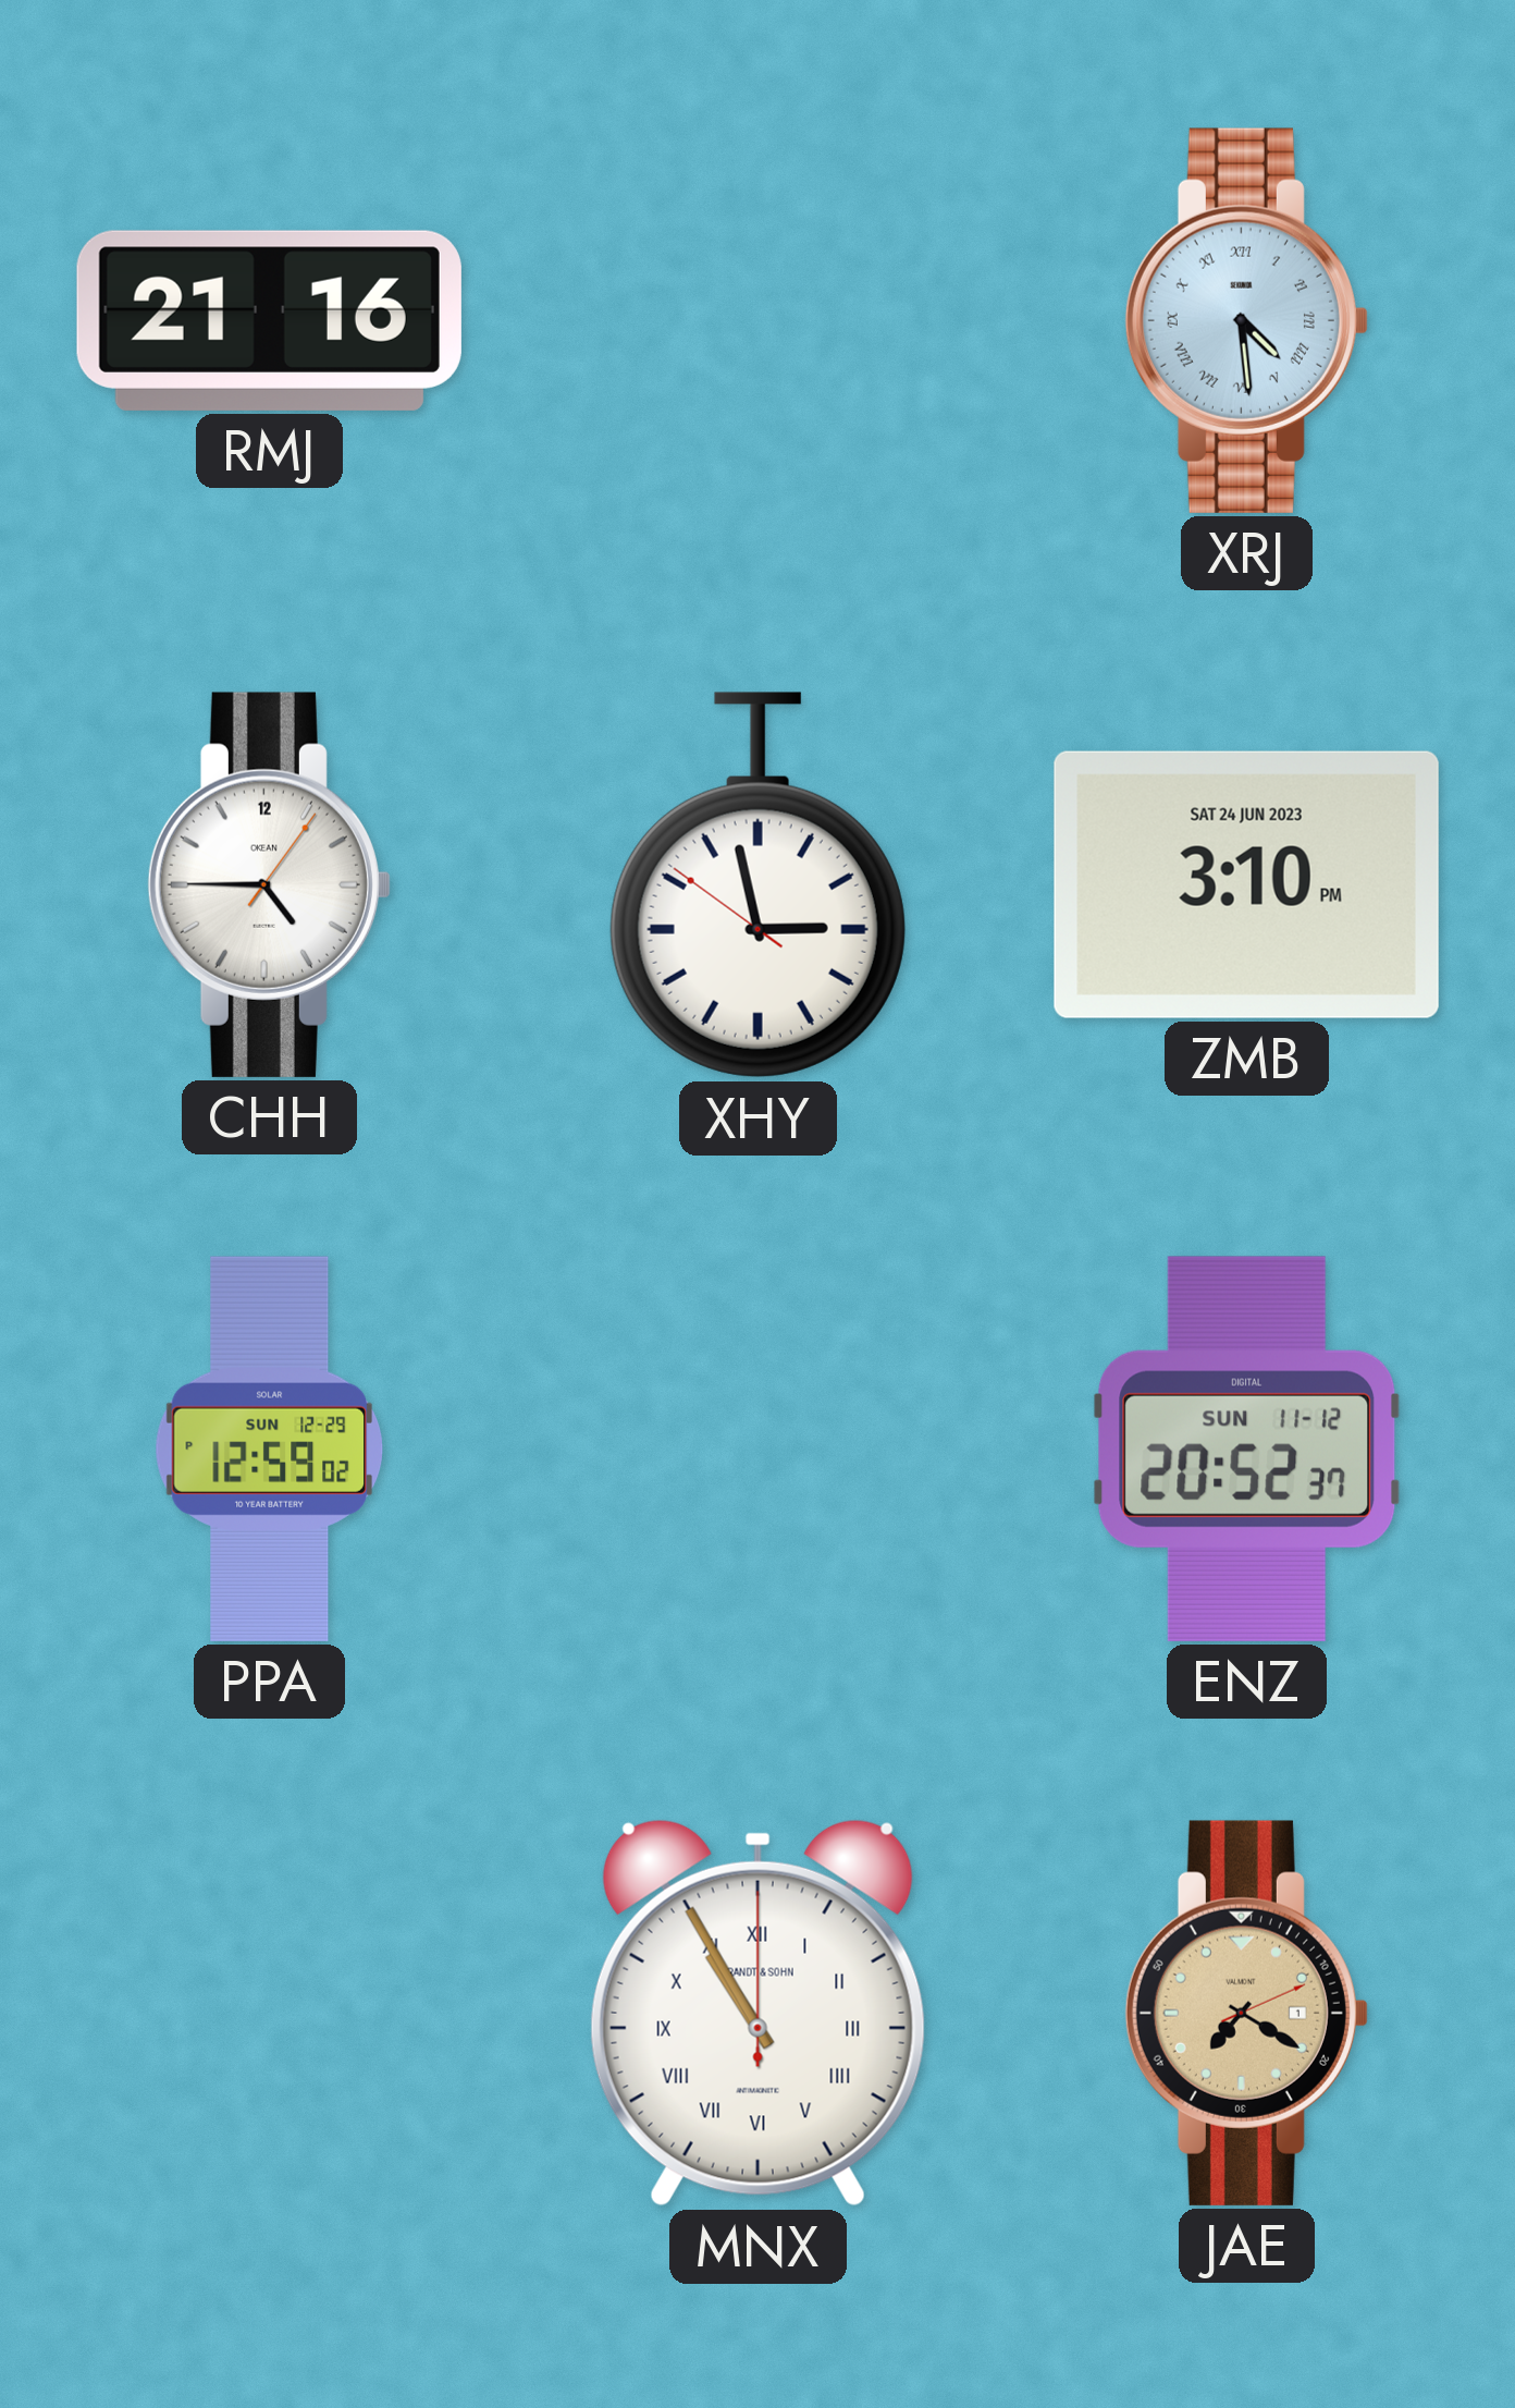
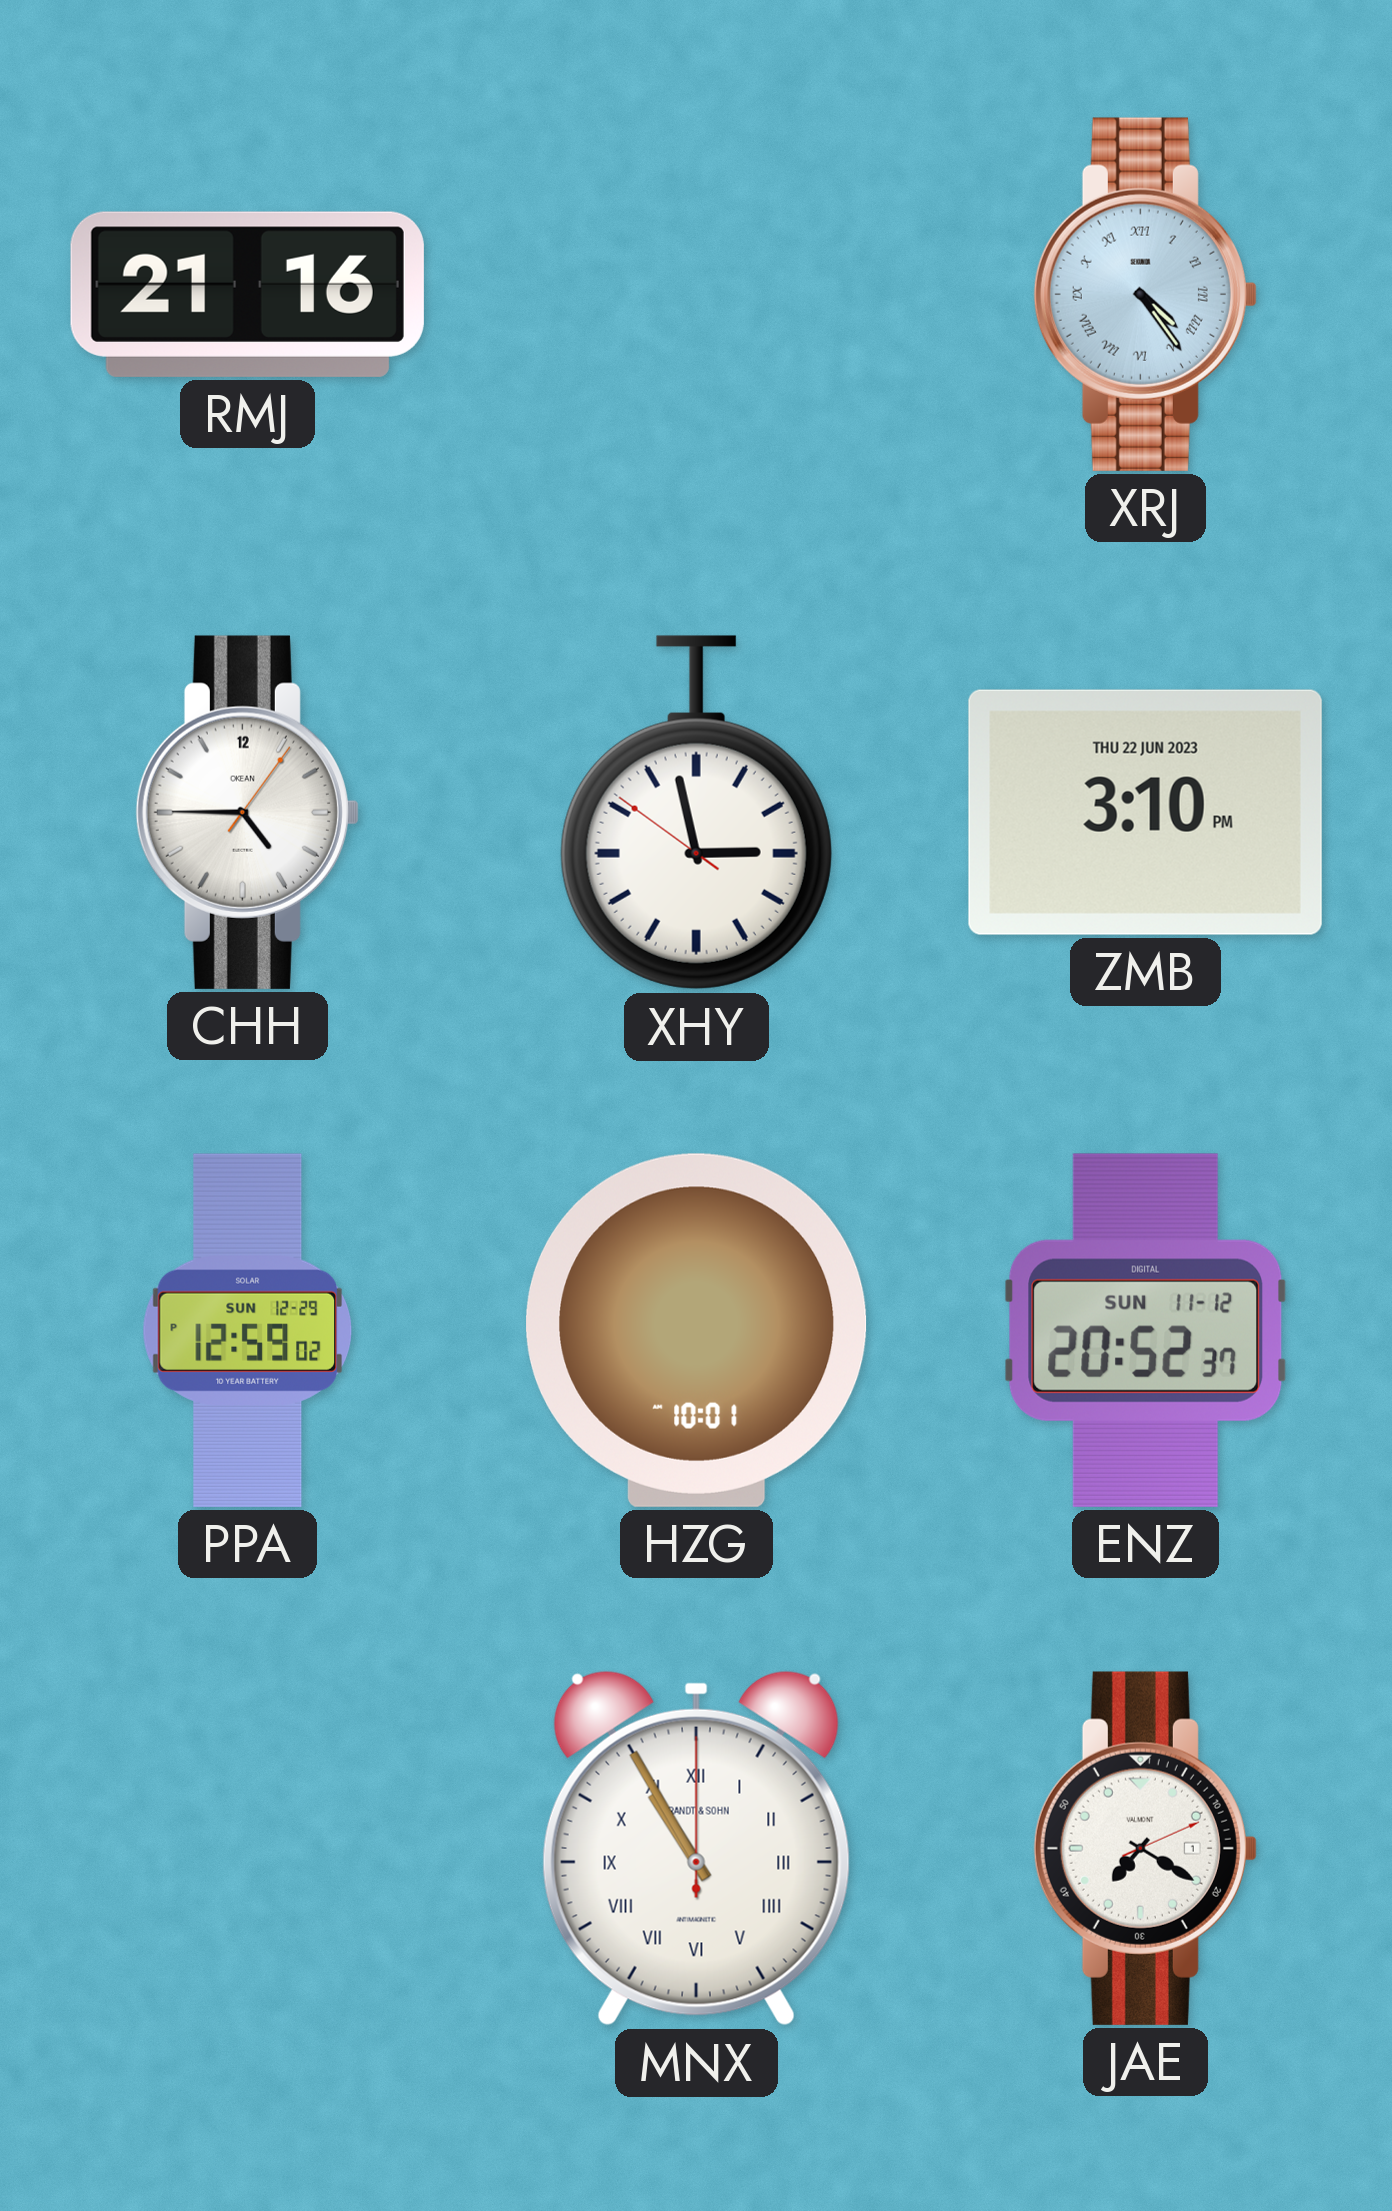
XRJ: 4:29 -> 4:24 (1145, 294)
ZMB date: SAT 24 JUN 2023 -> THU 22 JUN 2023 (1145, 812)
HZG: none -> 10:01 (697, 1330)
JAE dial: champagne -> white (1145, 1848)
